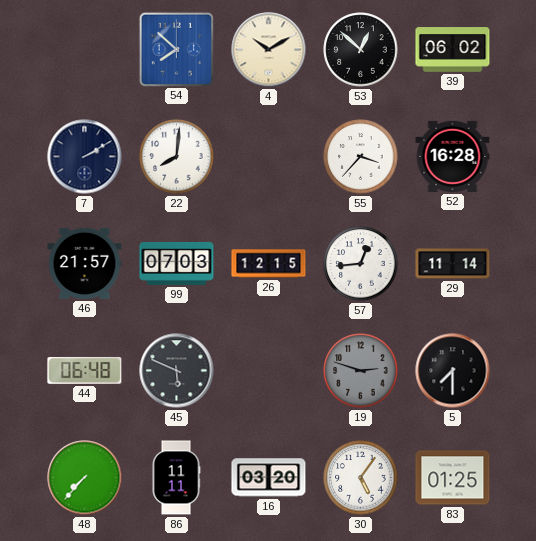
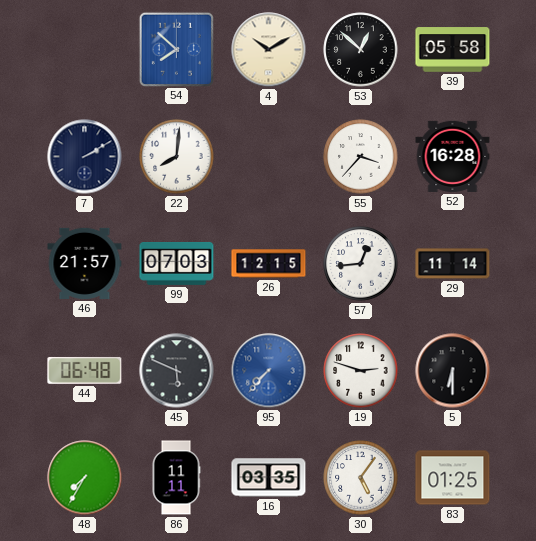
39: 06:02 -> 05:58 (453, 50)
95: none -> 7:37 (269, 371)
19 dial: grey -> white (361, 371)
5: 7:30 -> 6:30 (453, 371)
48: 7:37 -> 7:35 (85, 478)
16: 03:20 -> 03:35 (269, 478)
